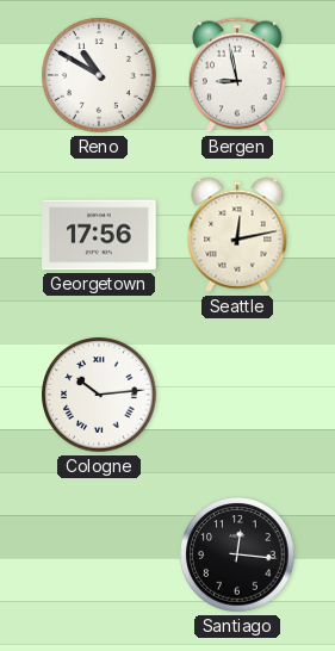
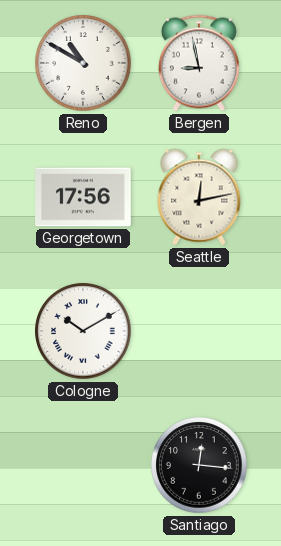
Cologne: 10:14 -> 10:10 (83, 331)
